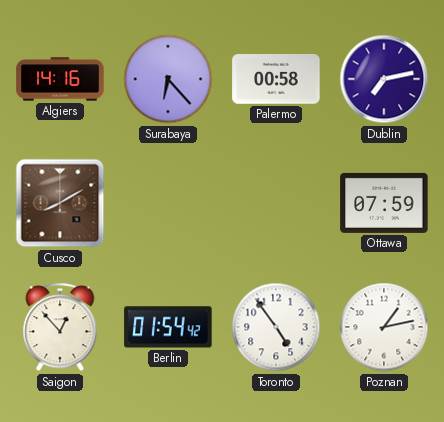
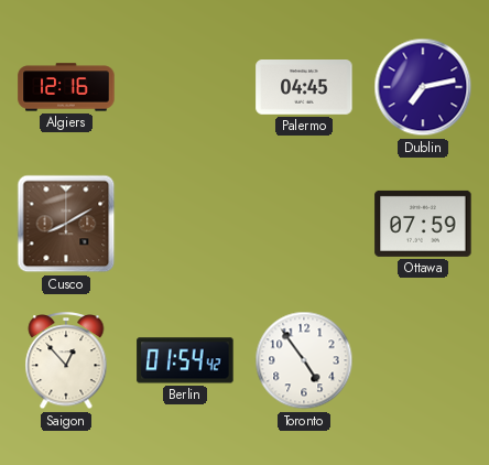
Algiers: 14:16 -> 12:16 (66, 87)
Surabaya: 6:23 -> none (168, 79)
Palermo: 00:58 -> 04:45 (304, 87)
Poznan: 1:13 -> none (384, 327)
